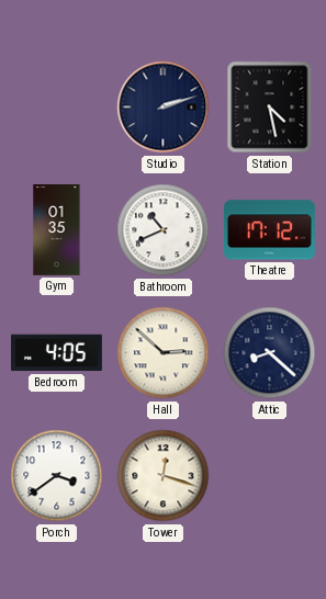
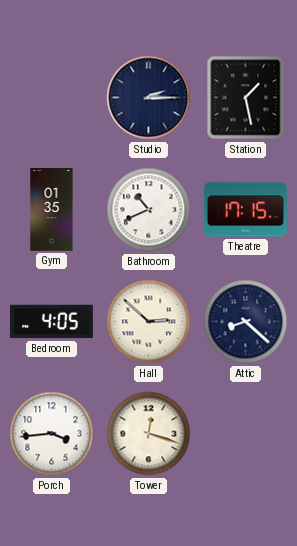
Studio: 2:12 -> 2:15 (149, 98)
Station: 4:28 -> 1:28 (246, 98)
Theatre: 17:12 -> 17:15 (245, 210)
Porch: 3:39 -> 3:44 (52, 434)
